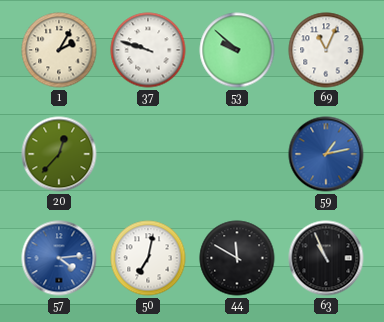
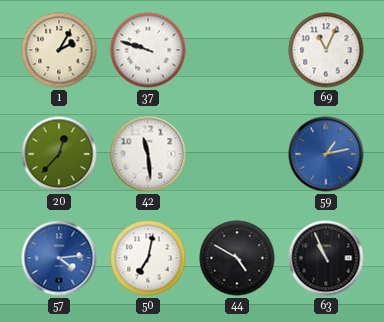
53: 9:52 -> none (237, 50)
42: none -> 11:29 (148, 154)
44: 11:50 -> 4:50 (237, 258)
